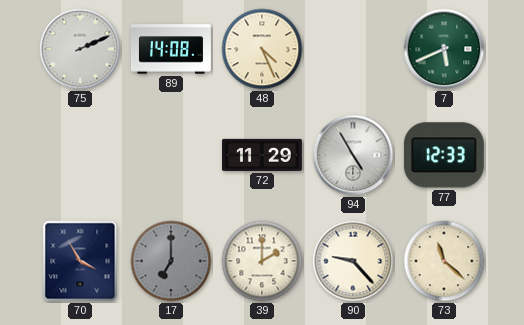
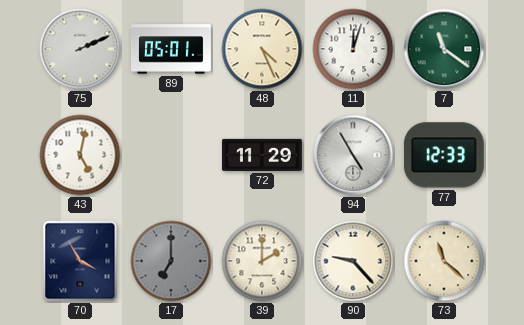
89: 14:08 -> 05:01 (171, 49)
11: none -> 12:03 (353, 49)
7: 5:41 -> 11:21 (444, 49)
43: none -> 5:02 (80, 155)
